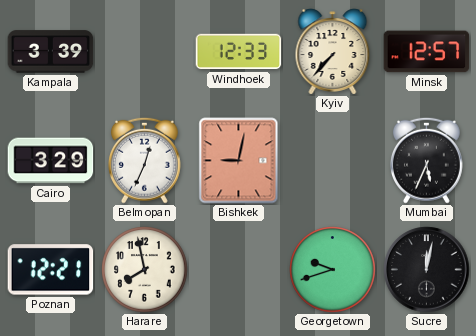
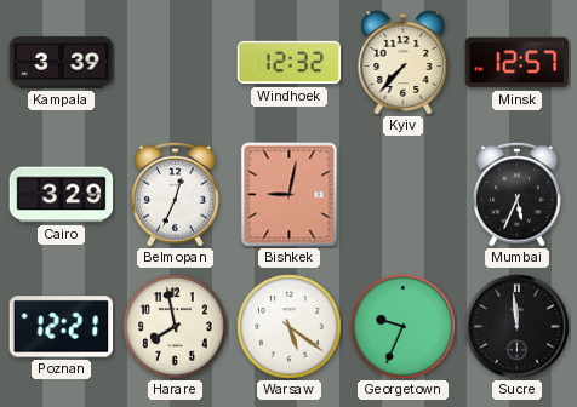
Windhoek: 12:33 -> 12:32 (290, 63)
Warsaw: none -> 5:21 (290, 327)
Georgetown: 9:42 -> 9:34 (404, 327)
Sucre: 12:02 -> 11:59 (518, 327)
